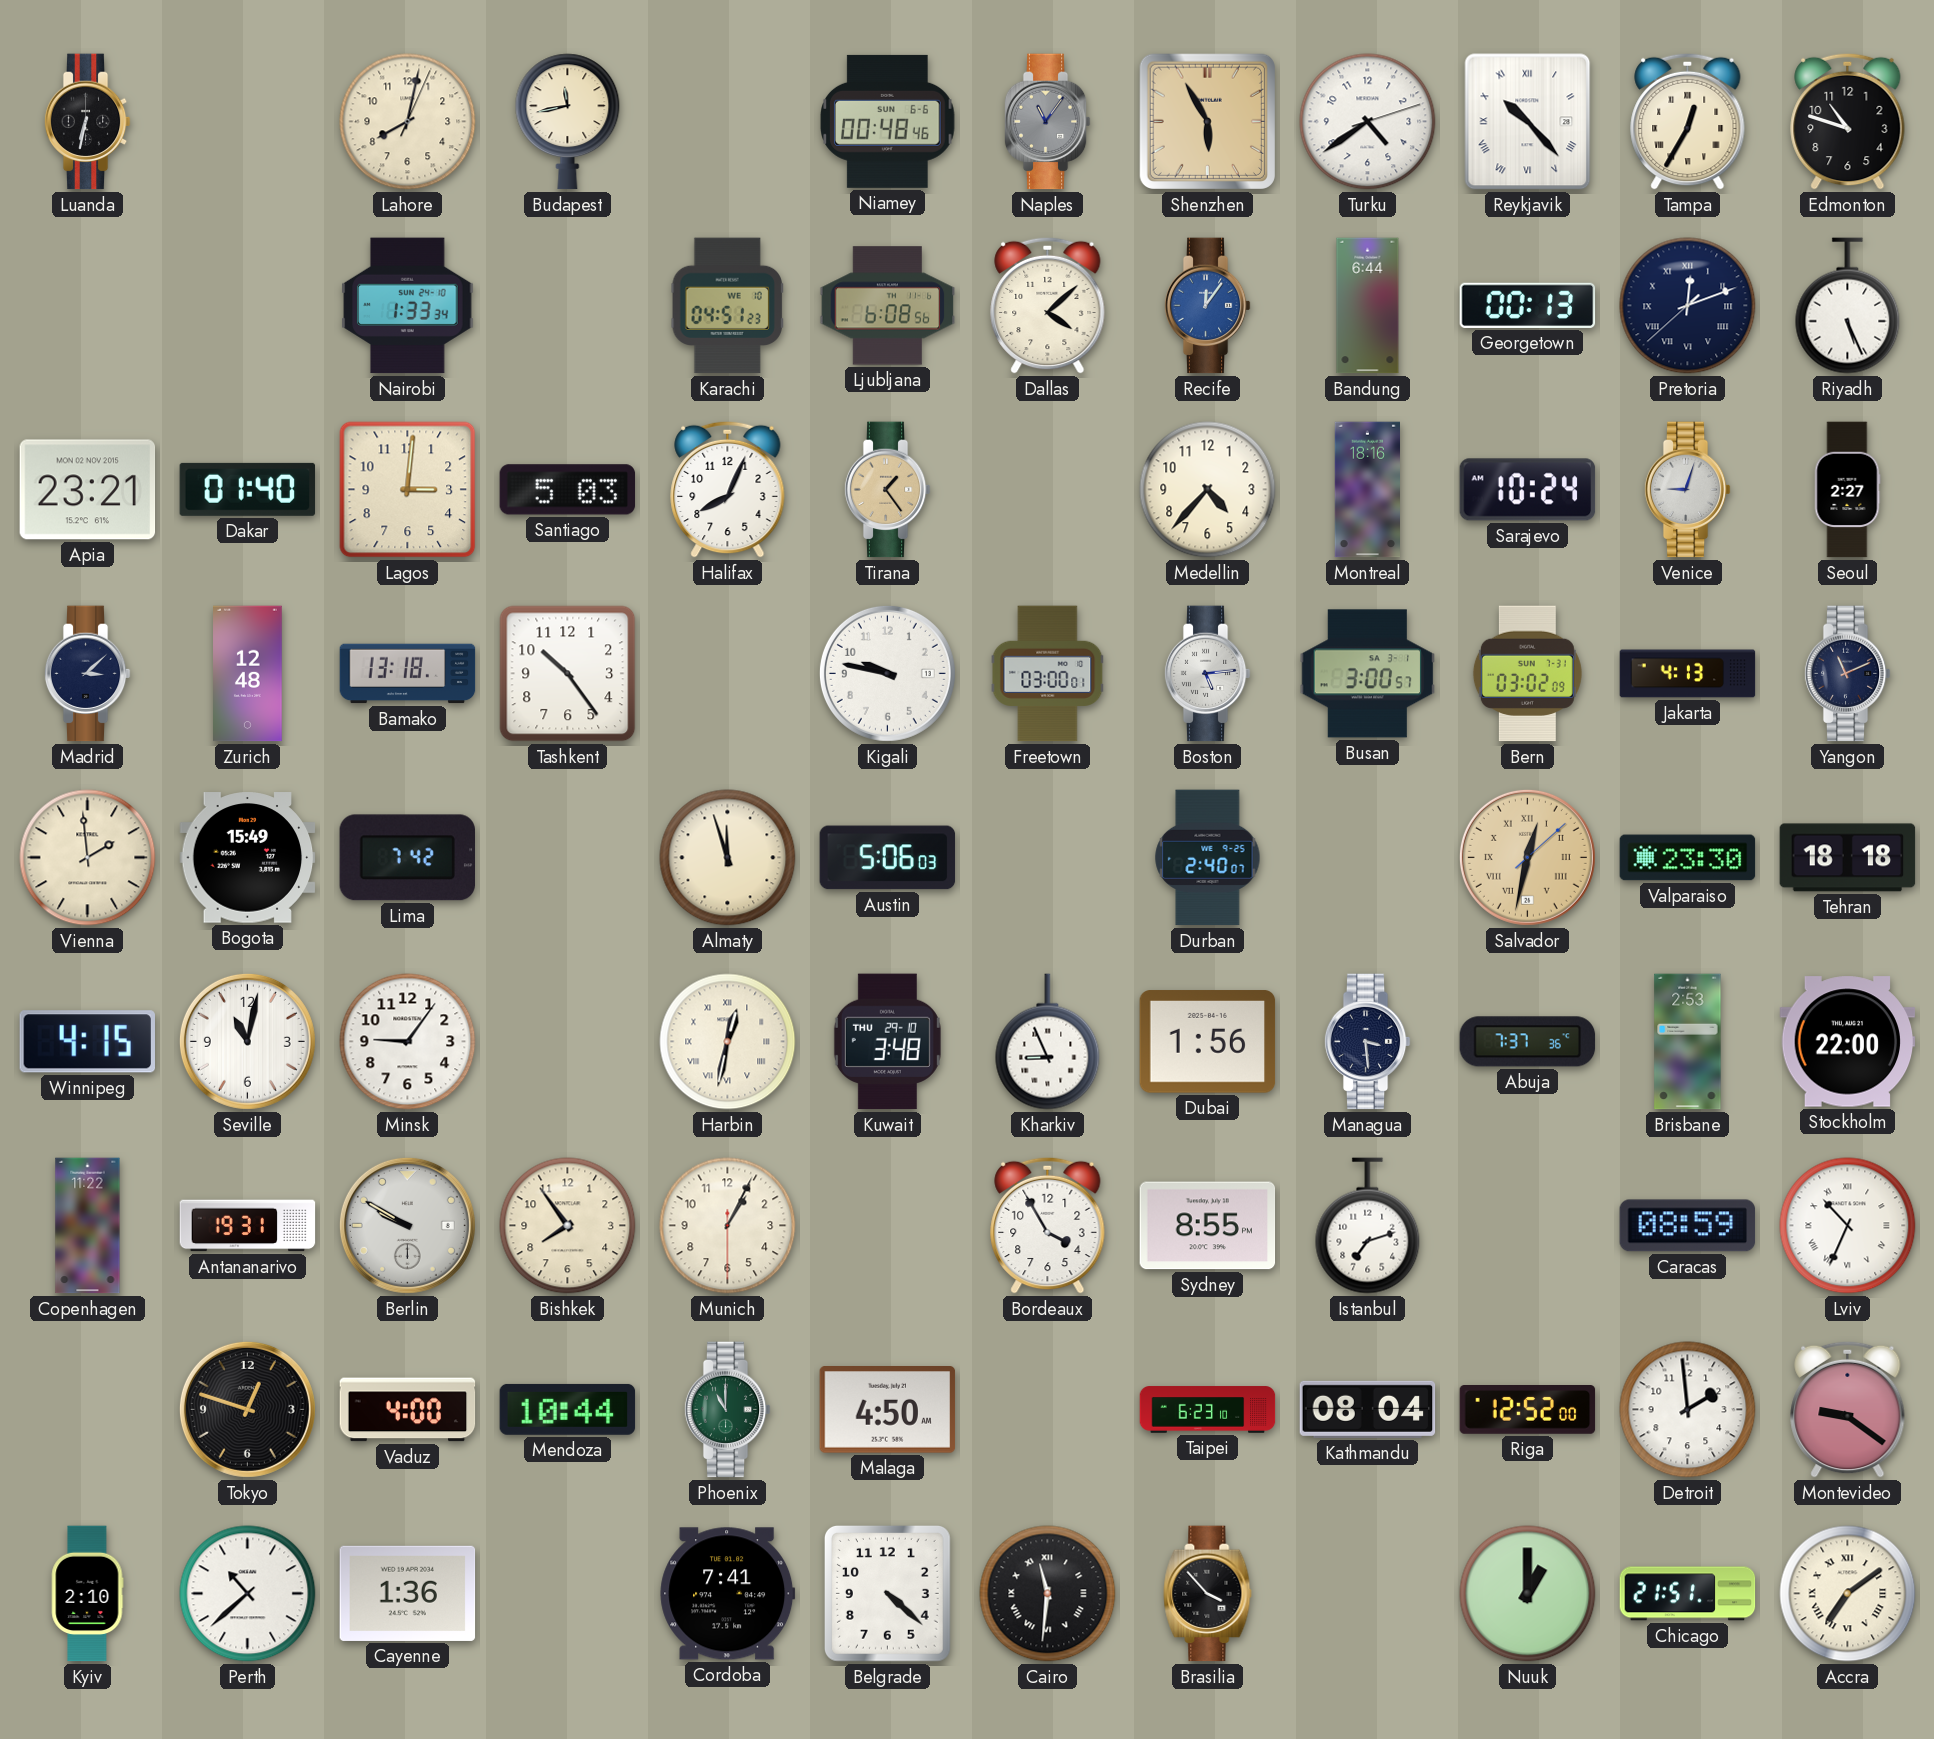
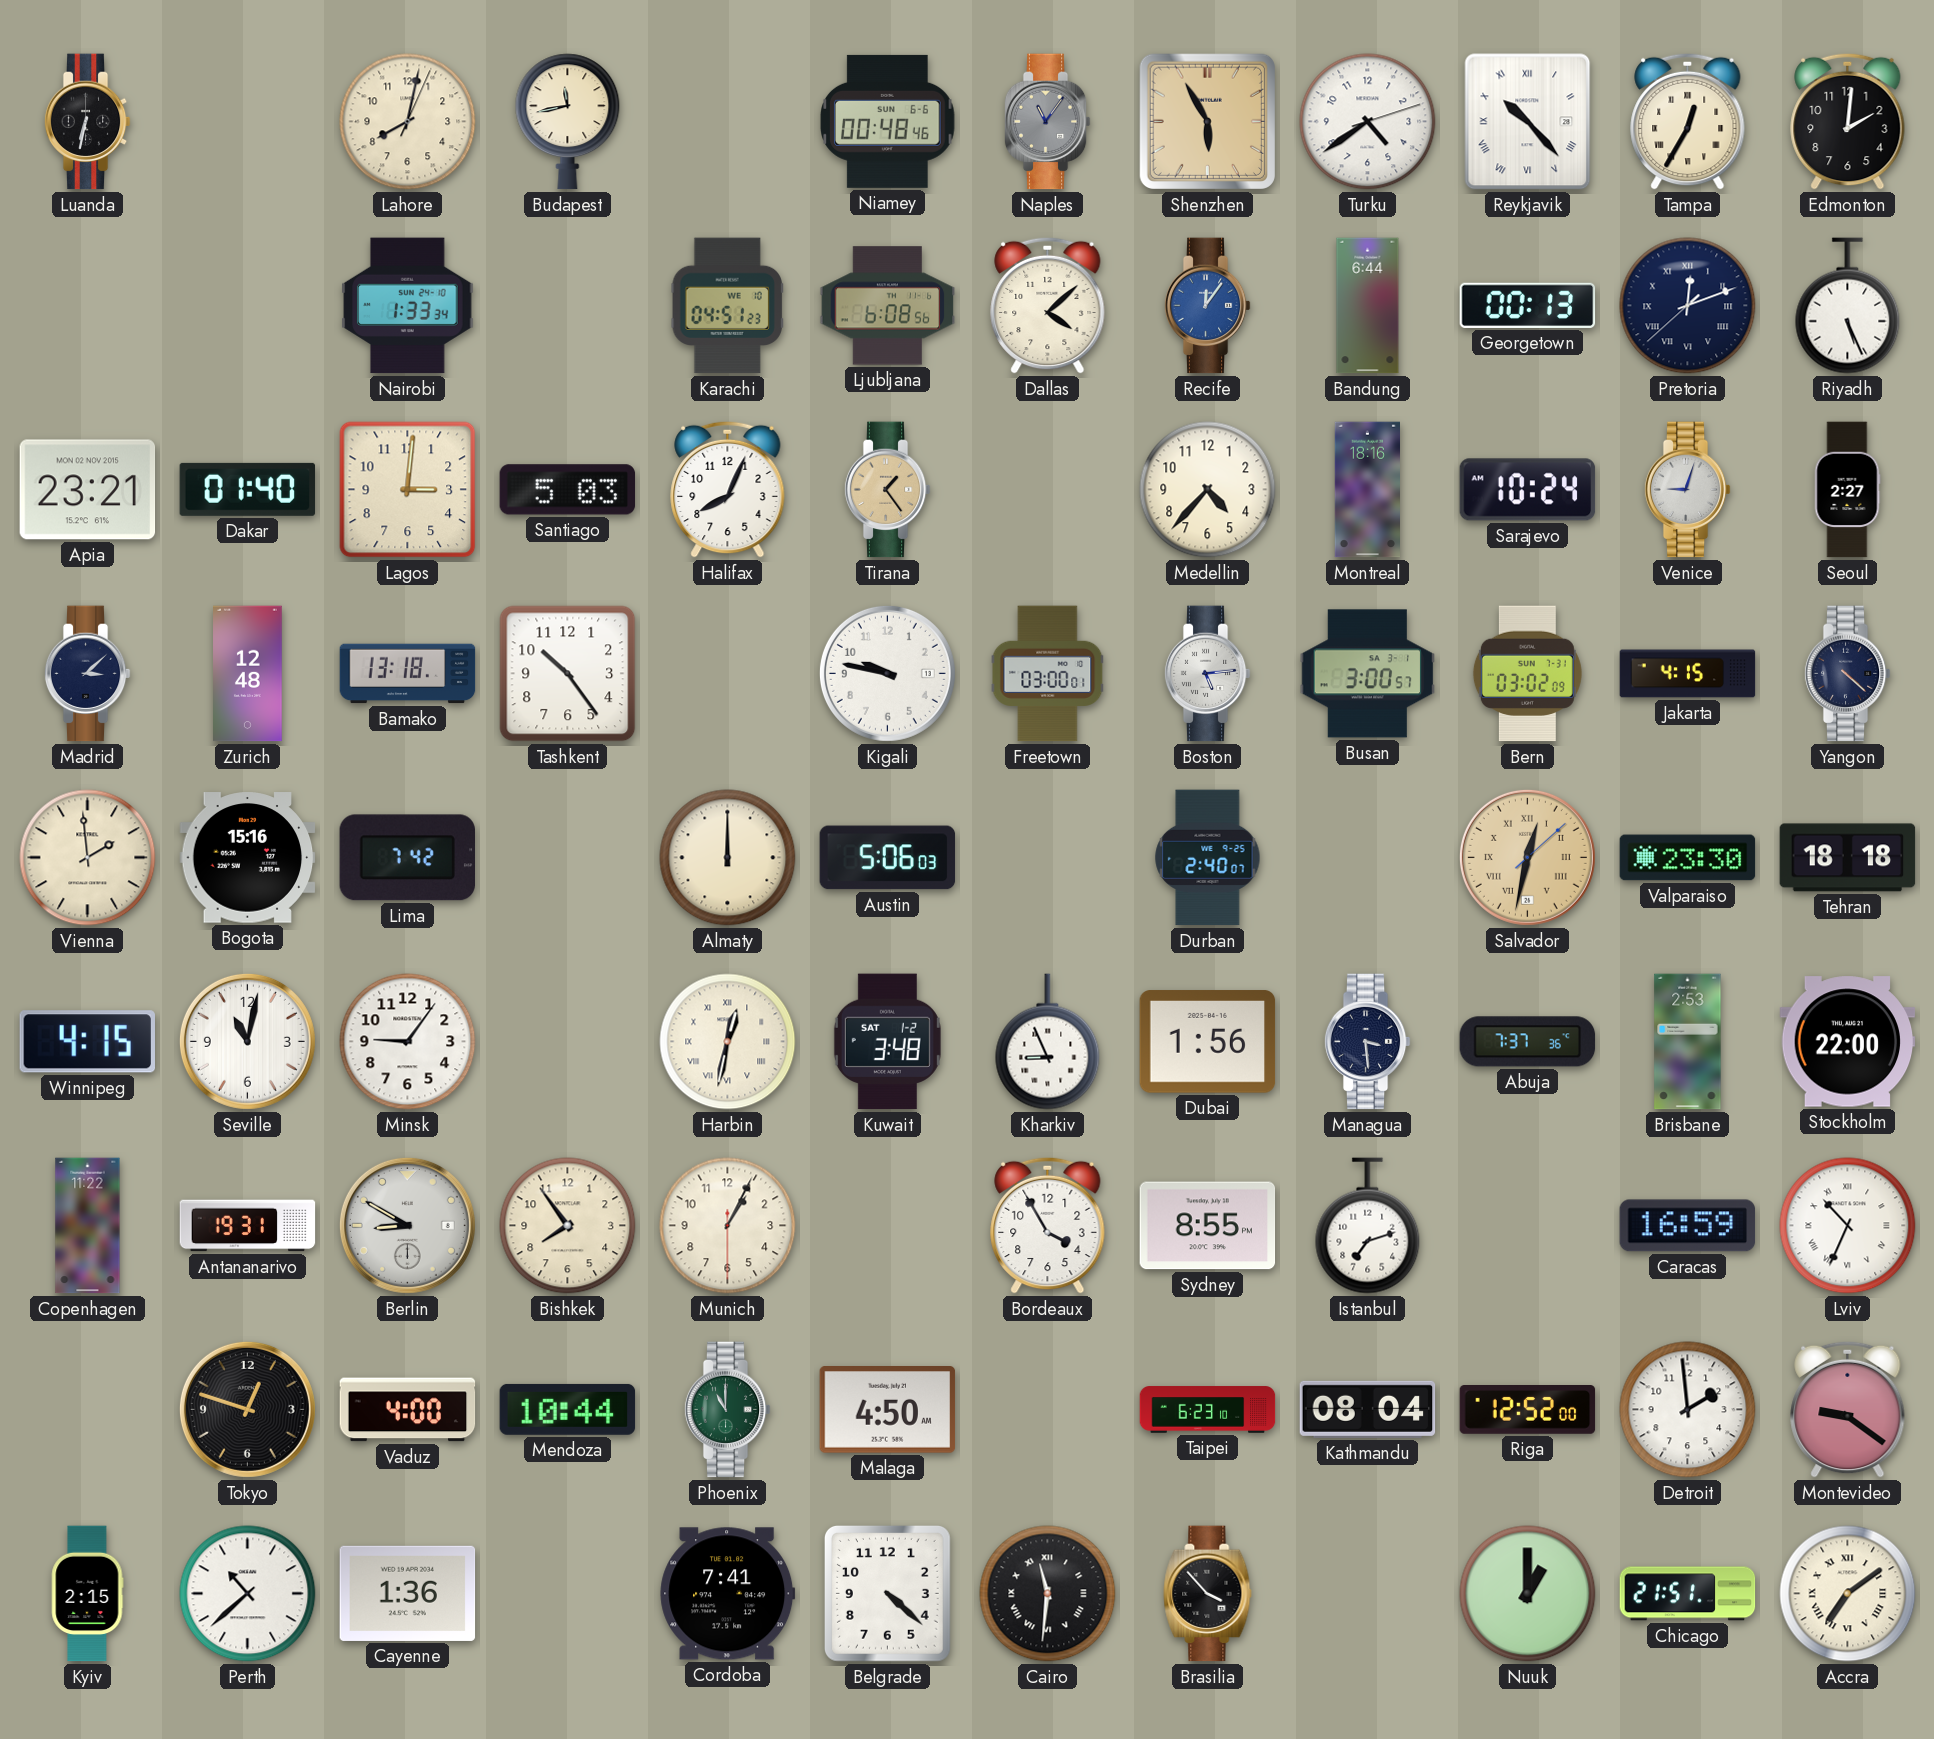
Edmonton: 10:48 -> 2:01 (1848, 121)
Jakarta: 4:13 -> 4:15 (1688, 674)
Yangon: 11:11 -> 4:22 (1847, 674)
Bogota: 15:49 -> 15:16 (248, 858)
Almaty: 11:57 -> 12:00 (728, 858)
Kuwait date: THU 29-10 -> SAT 1-2 (887, 1042)
Berlin: 9:50 -> 8:50 (407, 1225)
Caracas: 08:59 -> 16:59 (1688, 1226)
Kyiv: 2:10 -> 2:15 (87, 1594)
